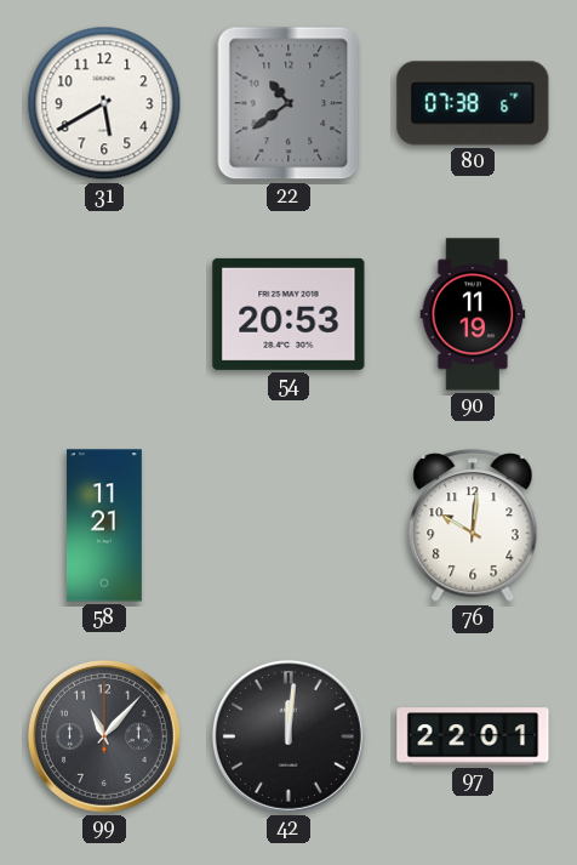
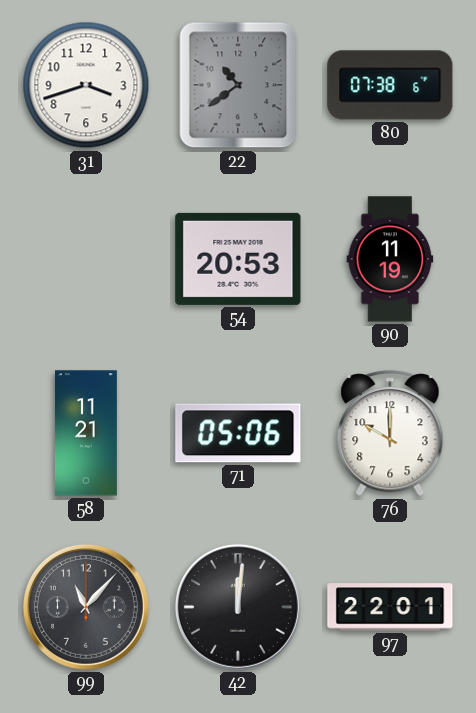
31: 5:40 -> 3:42 (86, 85)
71: none -> 05:06 (238, 433)
76: 10:01 -> 10:00 (390, 434)
